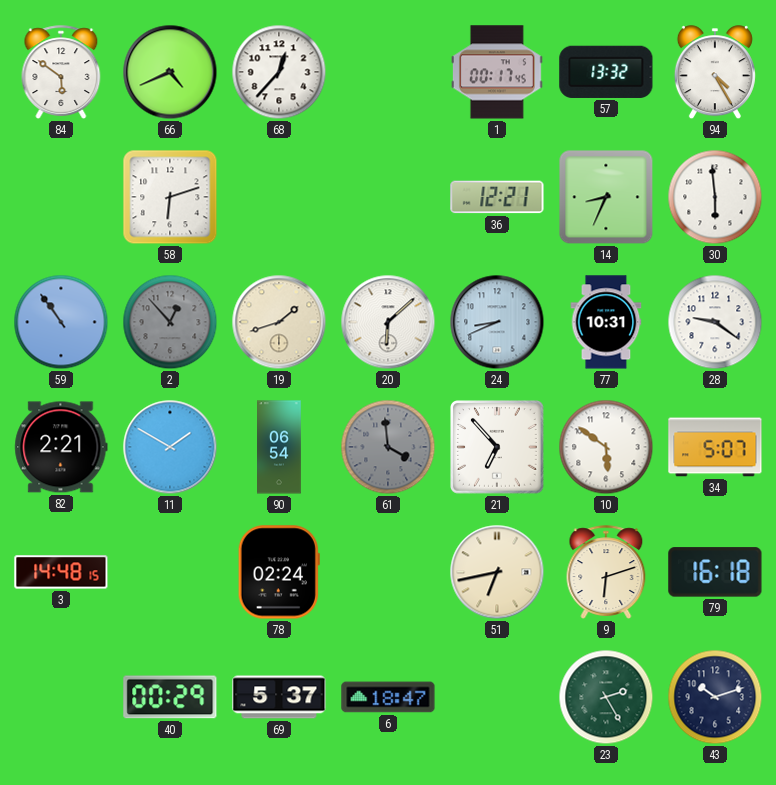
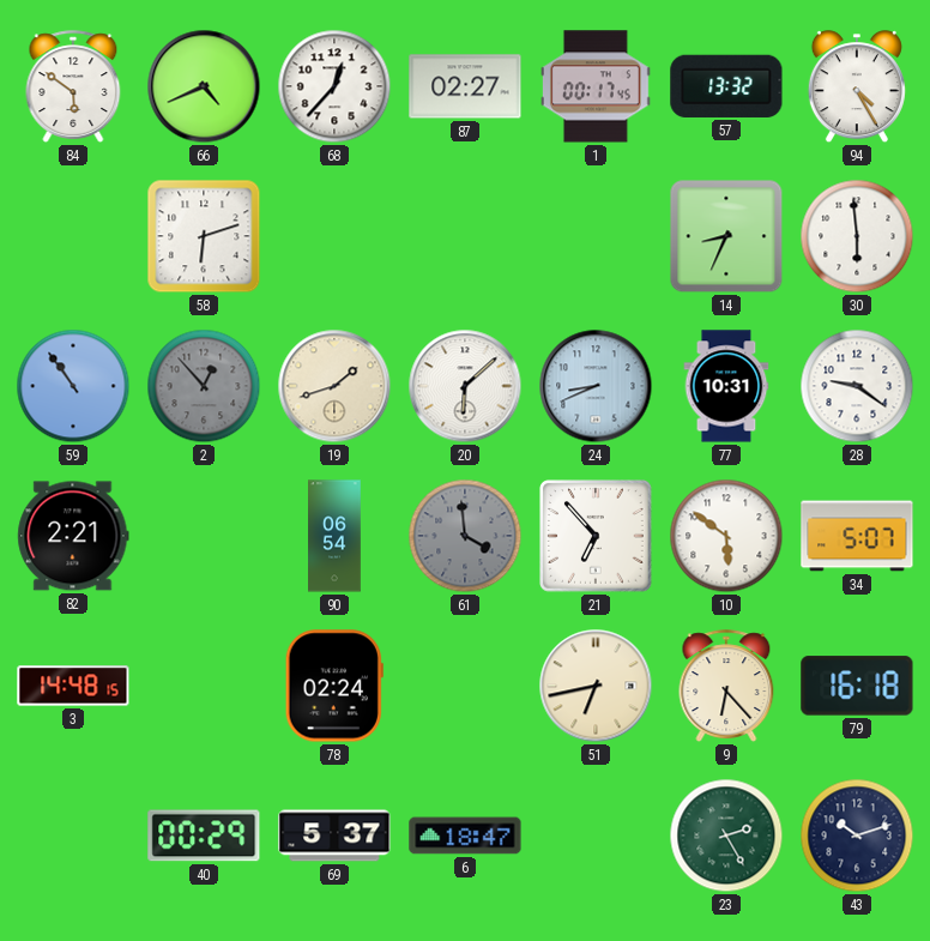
87: none -> 02:27 (465, 86)
36: 12:21 -> none (497, 197)
11: 1:50 -> none (170, 447)
9: 6:12 -> 6:23 (726, 686)
